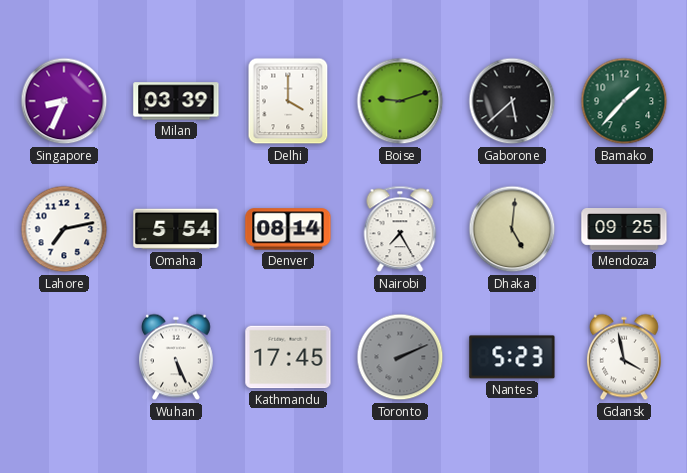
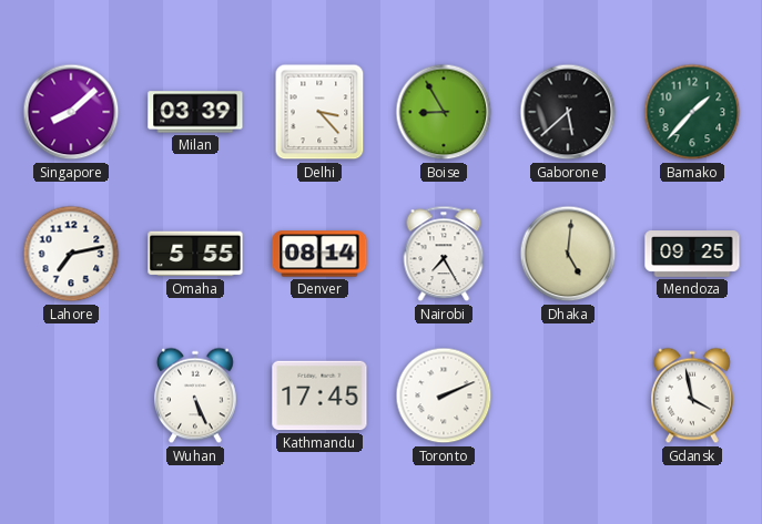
Singapore: 8:34 -> 8:08 (71, 112)
Delhi: 4:00 -> 3:23 (319, 112)
Boise: 9:12 -> 8:55 (444, 112)
Omaha: 5:54 -> 5:55 (195, 254)
Toronto dial: grey -> white (444, 395)
Nantes: 5:23 -> none (512, 357)
